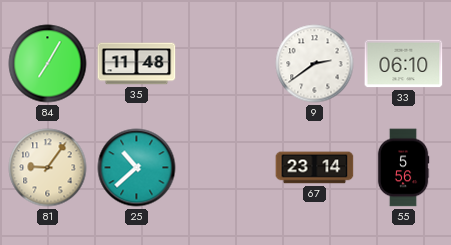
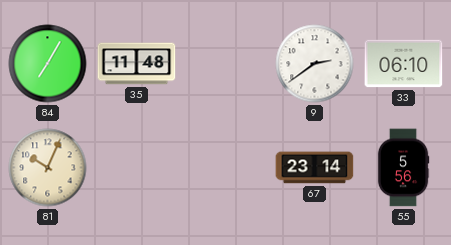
81: 9:06 -> 10:04 (48, 168)
25: 10:38 -> none (137, 168)
